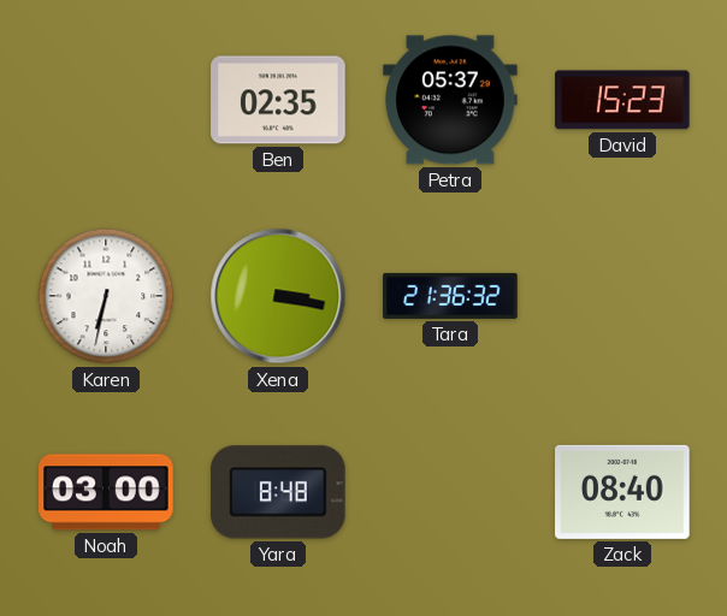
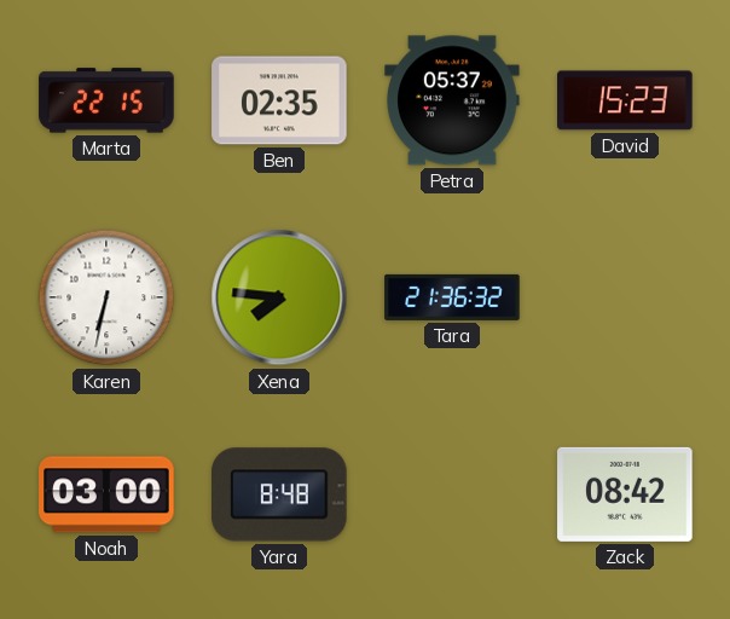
Marta: none -> 22:15 (106, 100)
Xena: 3:17 -> 7:46 (279, 297)
Zack: 08:40 -> 08:42 (625, 494)
